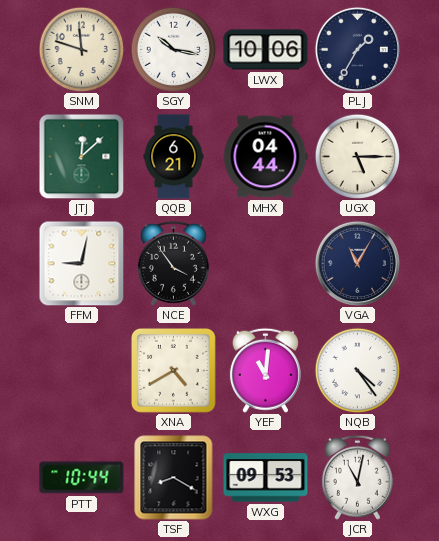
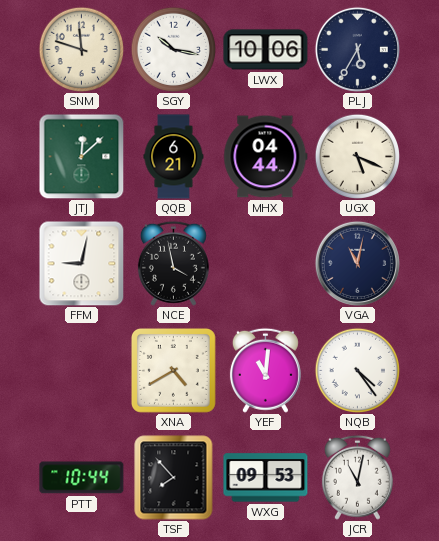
PLJ: 1:35 -> 5:35 (357, 49)
UGX: 5:15 -> 5:19 (357, 156)
NCE: 3:54 -> 3:58 (173, 263)
VGA: 11:05 -> 11:02 (357, 263)
TSF: 8:20 -> 7:53 (174, 478)
